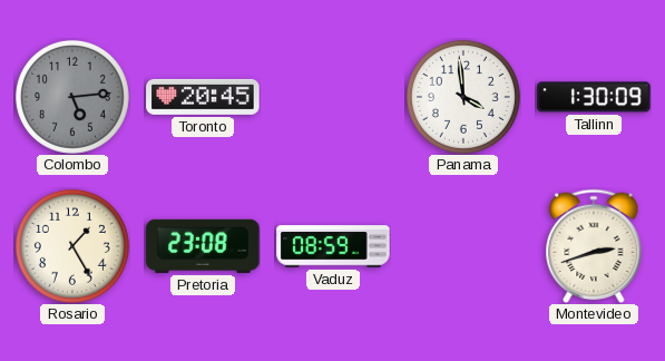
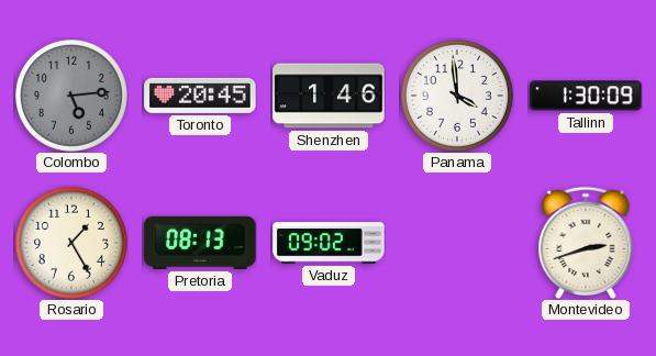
Shenzhen: none -> 1:46 (329, 96)
Pretoria: 23:08 -> 08:13 (200, 243)
Vaduz: 08:59 -> 09:02 (329, 243)
